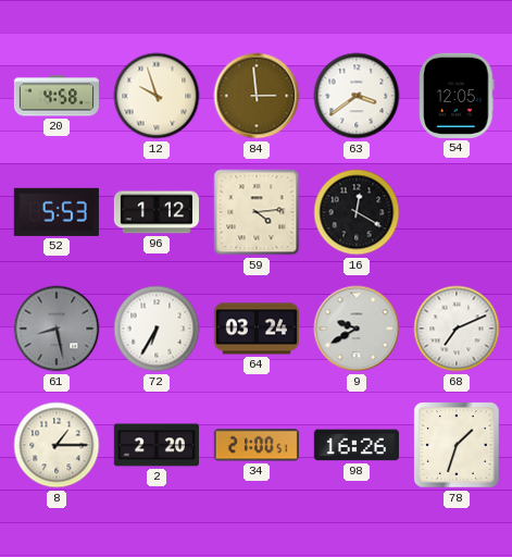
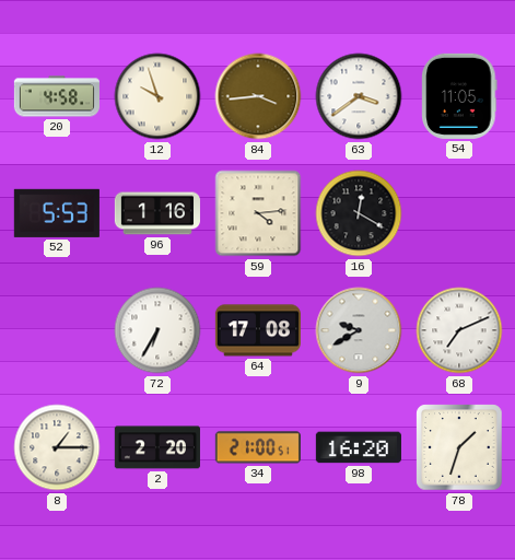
84: 2:59 -> 3:44 (258, 96)
54: 12:05 -> 11:05 (459, 96)
96: 1:12 -> 1:16 (157, 213)
61: 8:28 -> none (57, 329)
64: 03:24 -> 17:08 (258, 330)
98: 16:26 -> 16:20 (359, 447)
